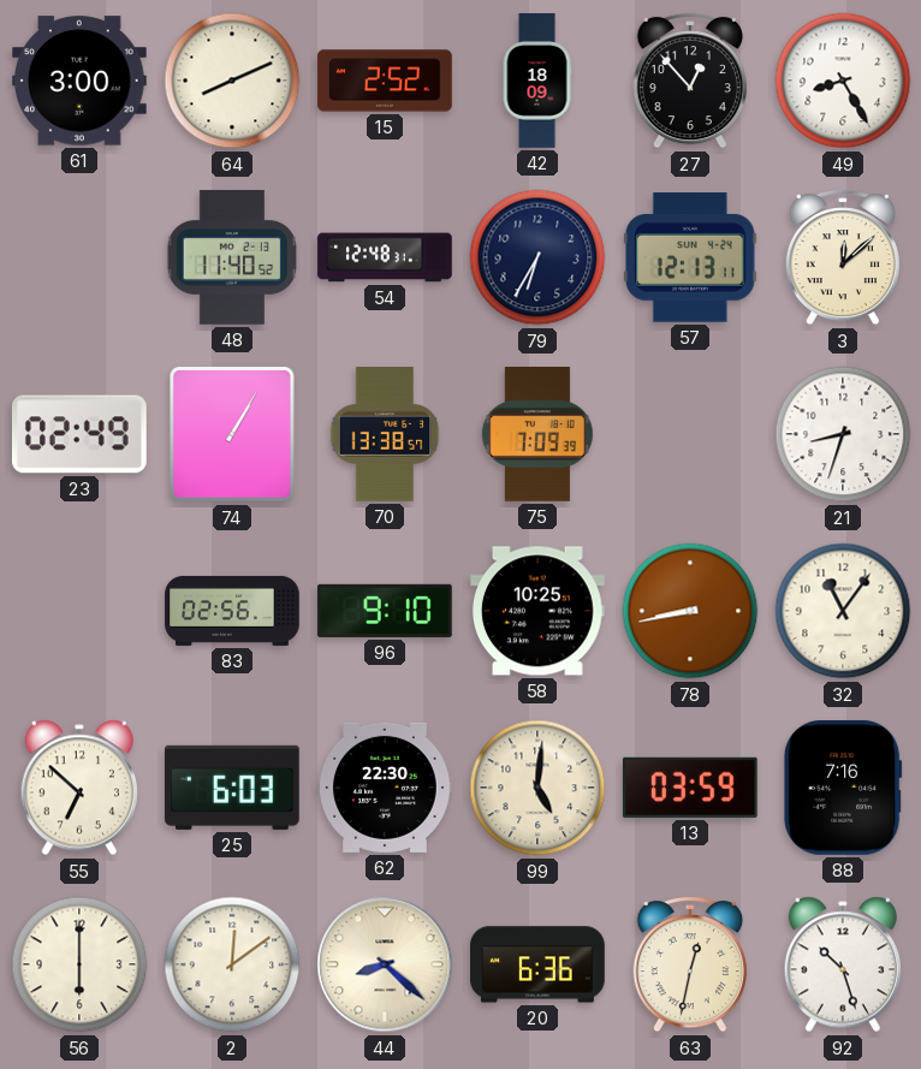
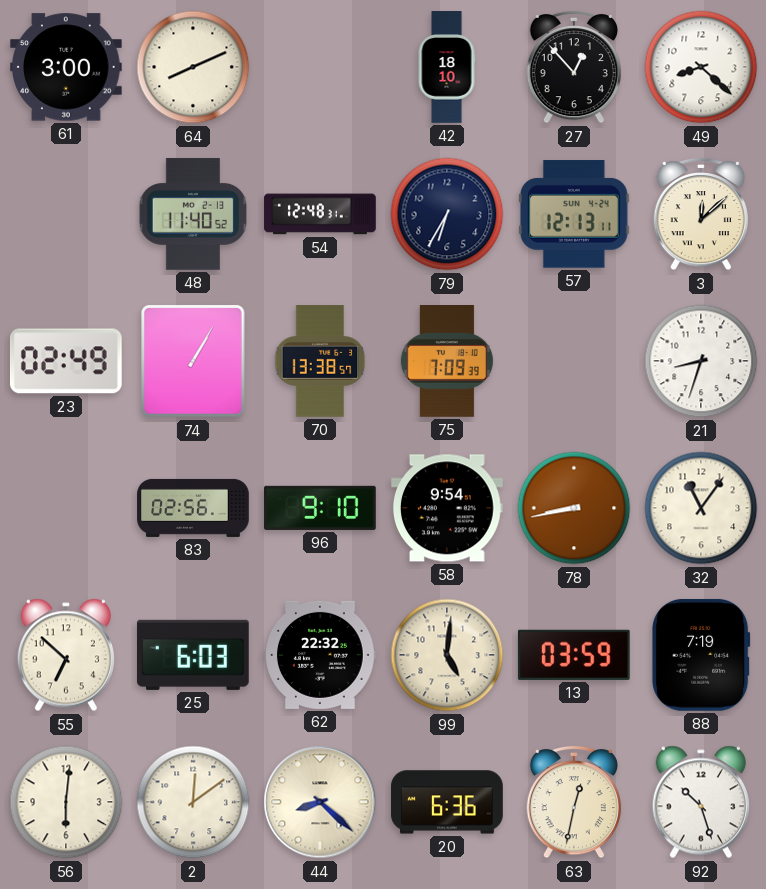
15: 2:52 -> none (385, 81)
42: 18:09 -> 18:10 (447, 67)
49: 8:25 -> 8:22 (701, 67)
58: 10:25 -> 9:54 (448, 508)
62: 22:30 -> 22:32 (321, 655)
88: 7:16 -> 7:19 (701, 655)
56: 6:00 -> 6:01 (66, 802)
